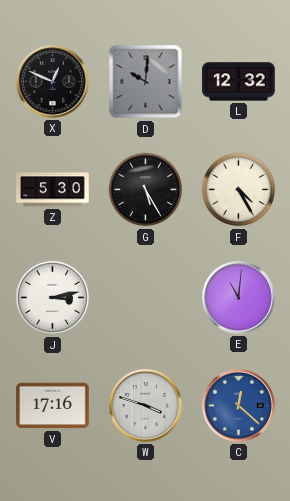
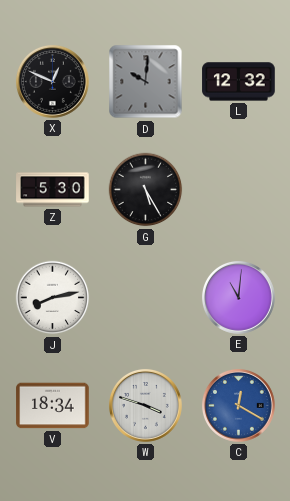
F: 4:25 -> none (239, 190)
J: 3:13 -> 8:13 (53, 298)
V: 17:16 -> 18:34 (53, 406)
C: 12:22 -> 12:20 (238, 405)
